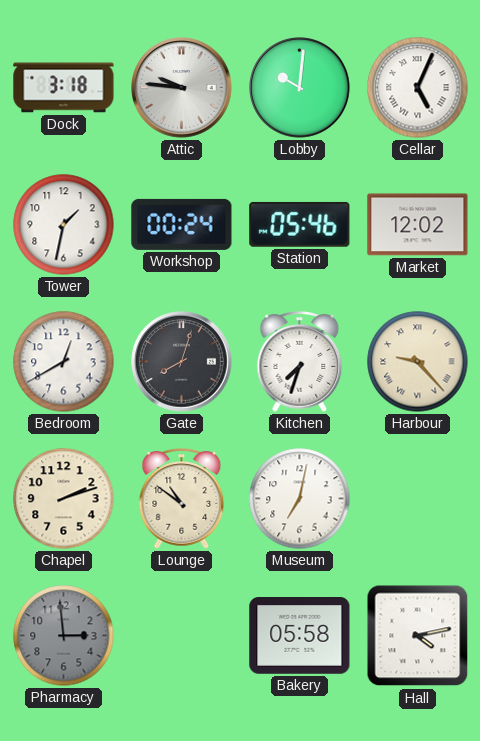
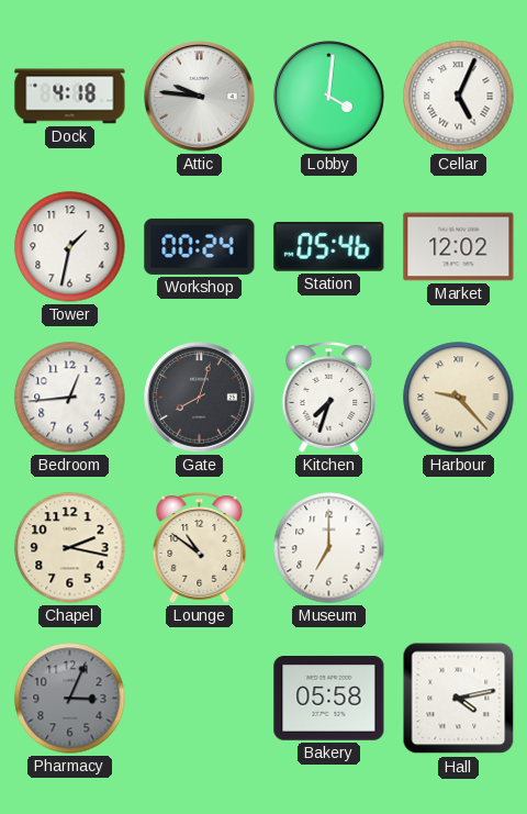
Dock: 3:18 -> 4:18 (70, 97)
Lobby: 10:01 -> 4:01 (329, 97)
Bedroom: 12:40 -> 12:44 (70, 398)
Chapel: 2:12 -> 2:17 (70, 548)
Museum: 7:02 -> 7:00 (329, 548)
Pharmacy: 2:59 -> 3:04 (70, 699)
